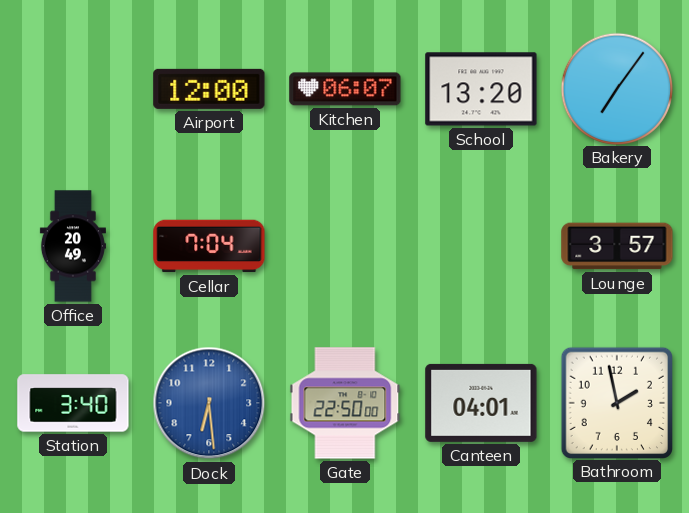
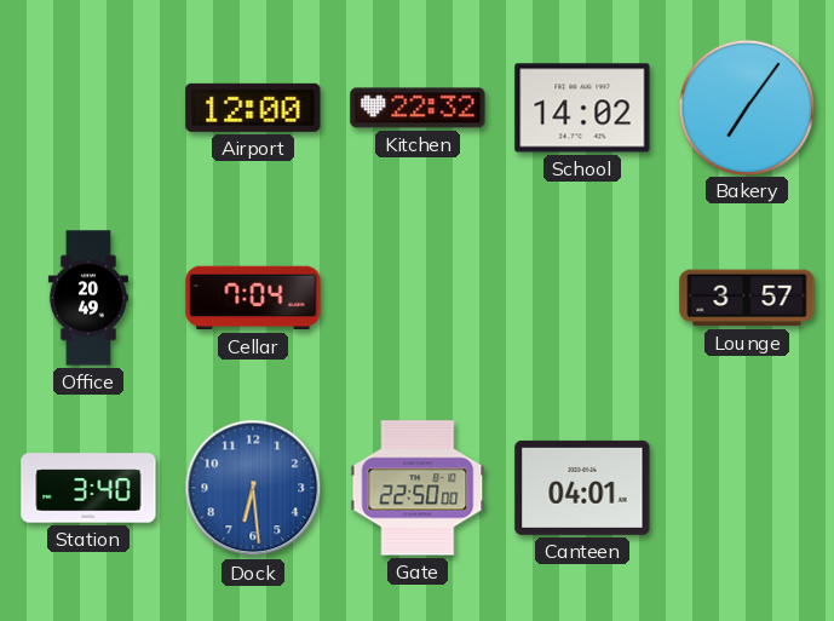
Kitchen: 06:07 -> 22:32 (418, 108)
School: 13:20 -> 14:02 (582, 108)
Bathroom: 1:58 -> none (616, 402)
